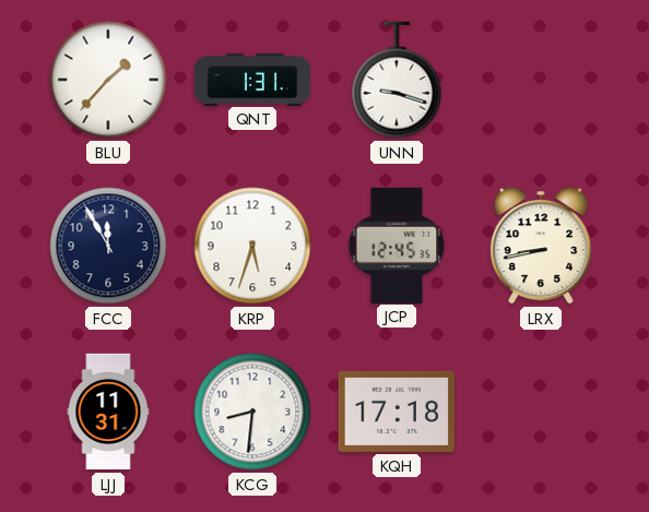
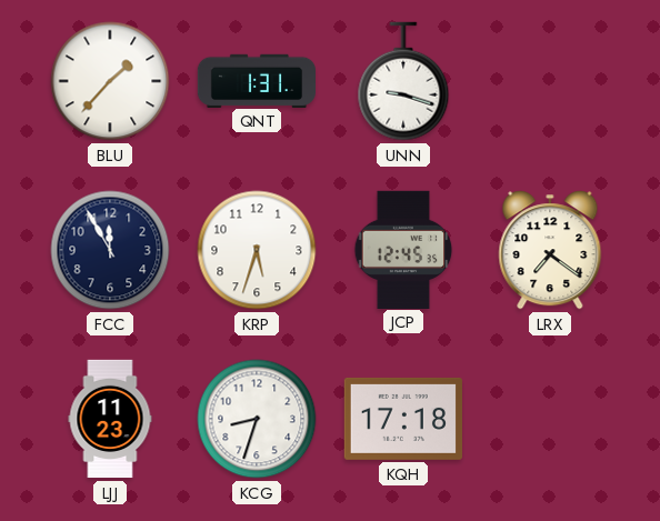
LRX: 8:43 -> 7:21 (550, 250)
LJJ: 11:31 -> 11:23 (110, 419)
KCG: 8:31 -> 8:33 (257, 419)
